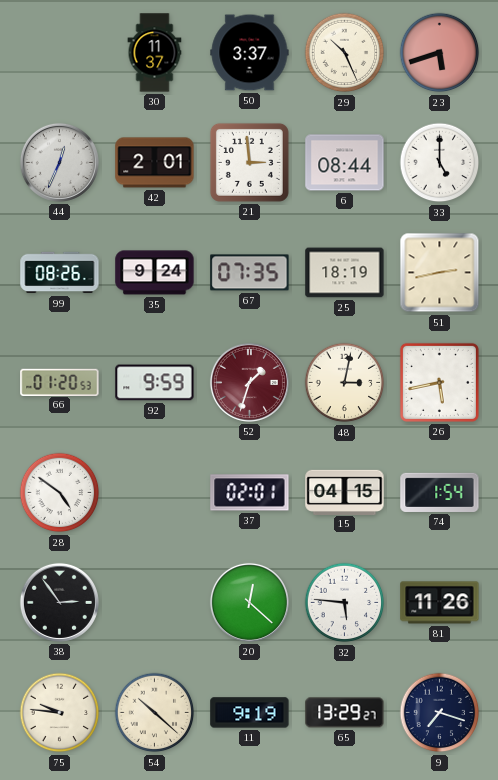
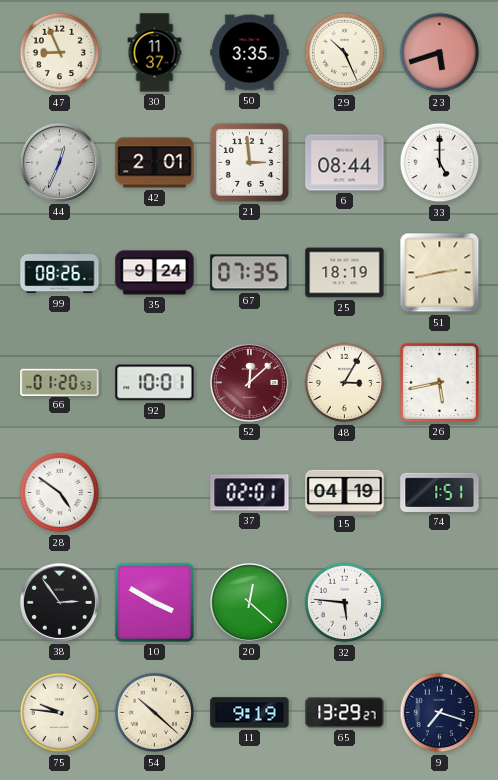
47: none -> 8:56 (60, 53)
50: 3:37 -> 3:35 (250, 53)
92: 9:59 -> 10:01 (155, 383)
52: 1:33 -> 12:08 (249, 382)
48: 3:02 -> 3:05 (345, 383)
15: 04:15 -> 04:19 (345, 492)
74: 1:54 -> 1:51 (440, 492)
10: none -> 3:50 (154, 602)
81: 11:26 -> none (440, 603)
